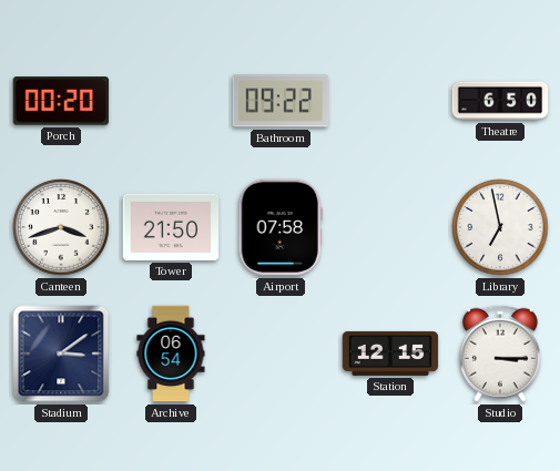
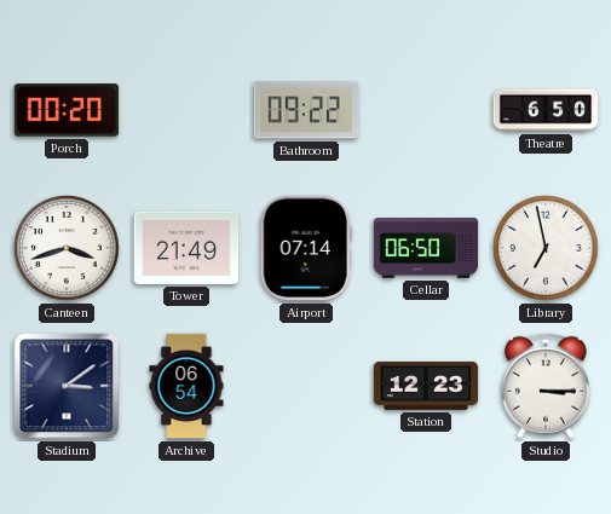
Tower: 21:50 -> 21:49 (186, 248)
Airport: 07:58 -> 07:14 (306, 248)
Cellar: none -> 06:50 (426, 248)
Station: 12:15 -> 12:23 (426, 386)
